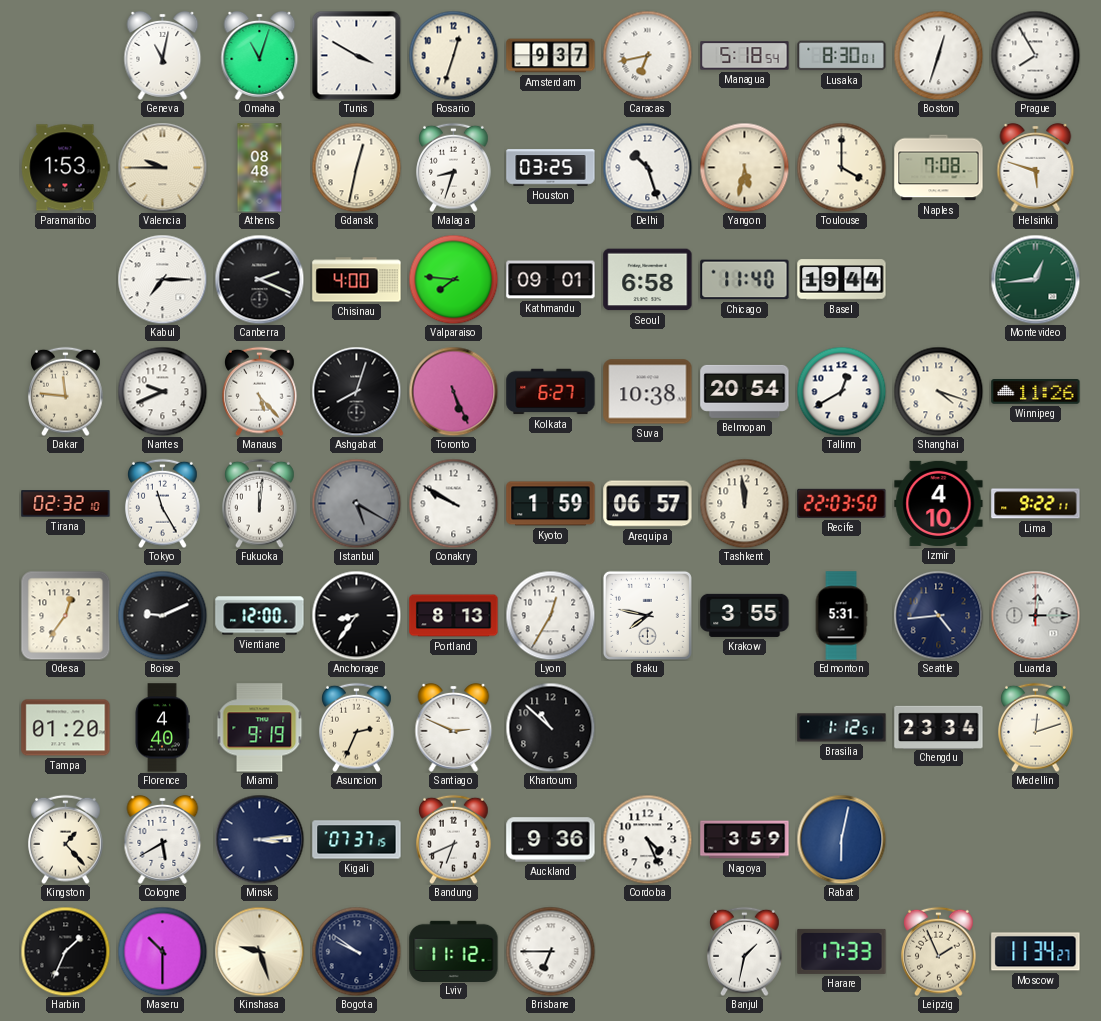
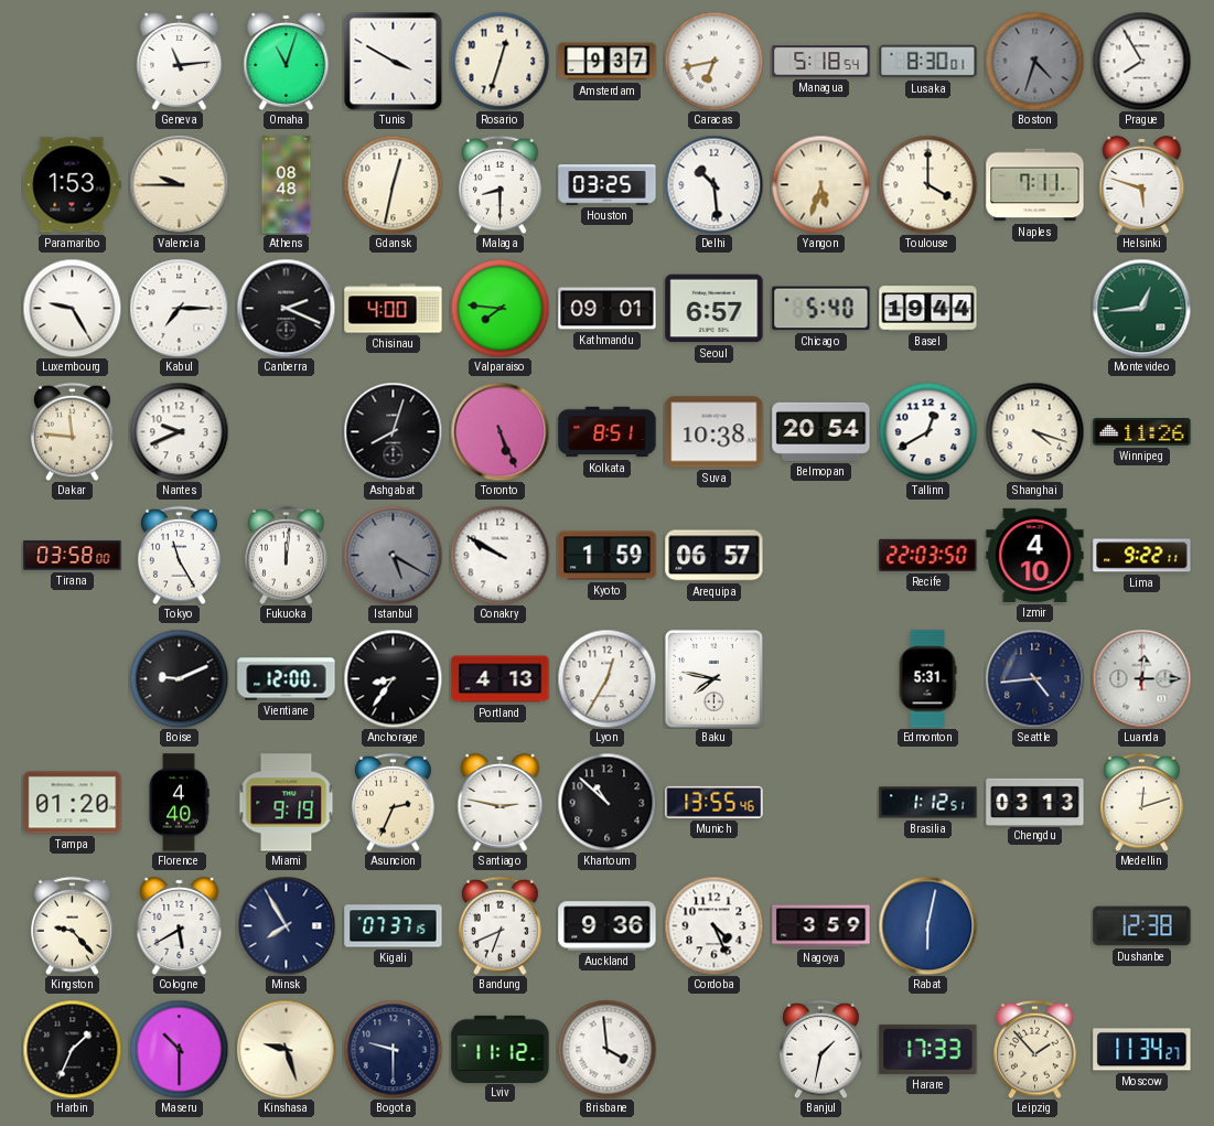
Geneva: 11:02 -> 11:14 (180, 61)
Boston: 12:33 -> 4:33 (1034, 61)
Boston dial: white -> grey (1034, 61)
Malaga: 8:33 -> 8:30 (501, 184)
Delhi: 10:27 -> 10:29 (713, 184)
Yangon: 5:32 -> 5:33 (820, 184)
Naples: 7:08 -> 7:11 (1035, 185)
Luxembourg: none -> 9:25 (72, 308)
Seoul: 6:58 -> 6:57 (715, 309)
Chicago: 11:40 -> 5:40 (821, 309)
Manaus: 5:23 -> none (260, 391)
Kolkata: 6:27 -> 8:51 (608, 432)
Tirana: 02:32 -> 03:58 (73, 556)
Tashkent: 11:59 -> none (744, 503)
Odesa: 12:36 -> none (65, 615)
Portland: 8:13 -> 4:13 (501, 679)
Krakow: 3:55 -> none (745, 615)
Santiago: 2:49 -> 2:47 (501, 802)
Munich: none -> 13:55 (715, 802)
Chengdu: 23:34 -> 03:13 (1035, 802)
Kingston: 1:23 -> 9:23 (73, 925)
Minsk: 3:14 -> 7:55 (286, 925)
Dushanbe: none -> 12:38 (1142, 926)
Bogota: 9:51 -> 9:30 (393, 1049)
Brisbane: 6:45 -> 3:59 (606, 1049)
Leipzig: 1:56 -> 1:53 (1035, 1049)
